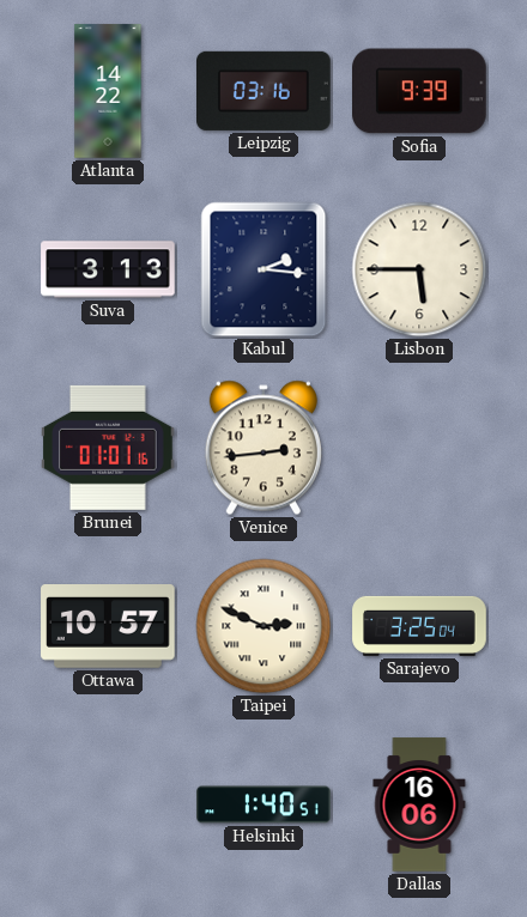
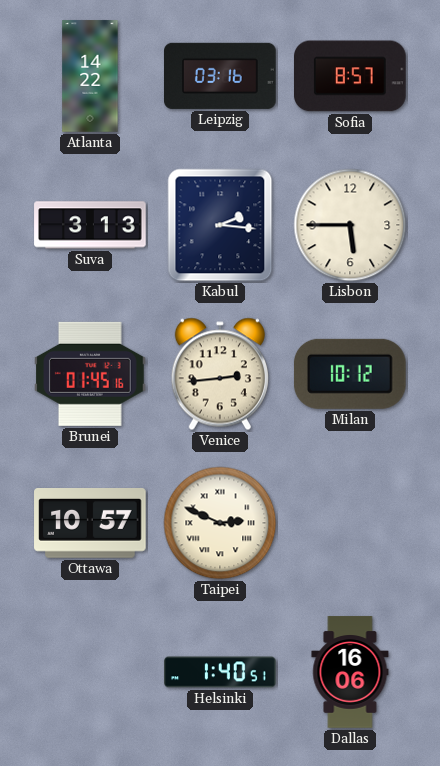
Sofia: 9:39 -> 8:57 (351, 76)
Brunei: 01:01 -> 01:45 (90, 374)
Milan: none -> 10:12 (350, 374)
Sarajevo: 3:25 -> none (419, 626)
